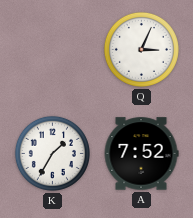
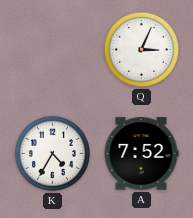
K: 1:35 -> 4:35 (52, 153)
